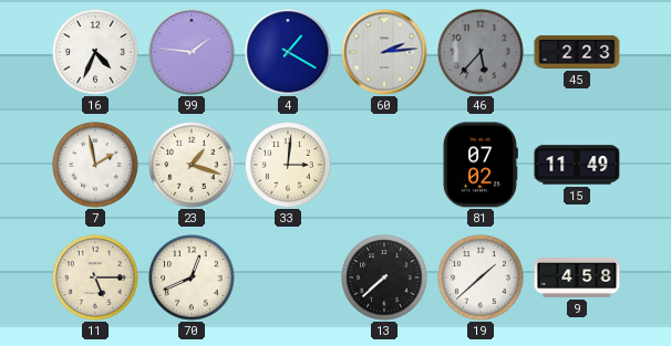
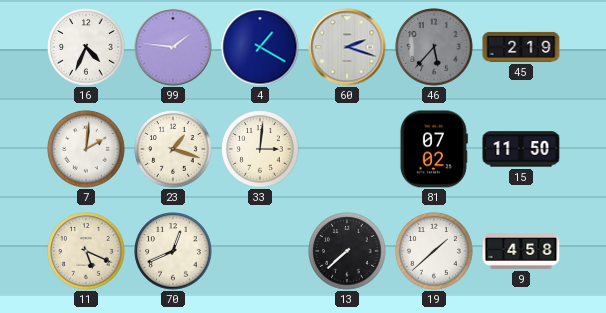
60: 2:14 -> 2:18 (347, 47)
45: 2:23 -> 2:19 (521, 47)
7: 1:58 -> 2:01 (86, 149)
15: 11:49 -> 11:50 (521, 149)
11: 5:15 -> 5:19 (86, 251)
